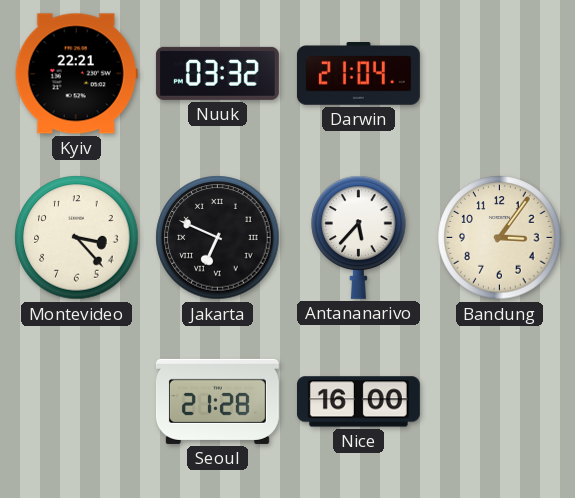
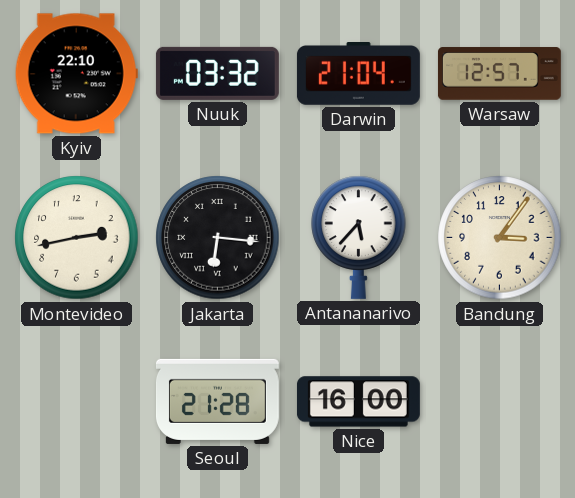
Kyiv: 22:21 -> 22:10 (76, 74)
Warsaw: none -> 12:57 (499, 74)
Montevideo: 3:23 -> 2:43 (77, 238)
Jakarta: 6:49 -> 6:16 (218, 238)
